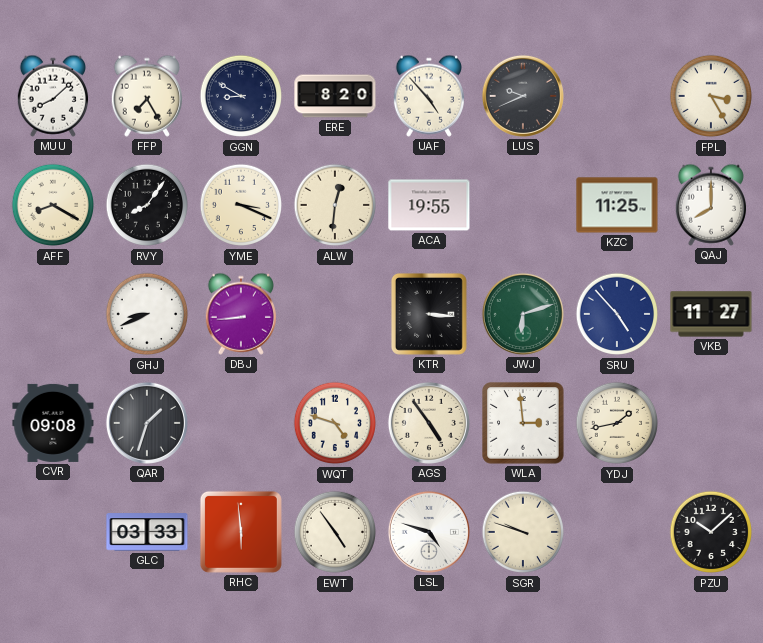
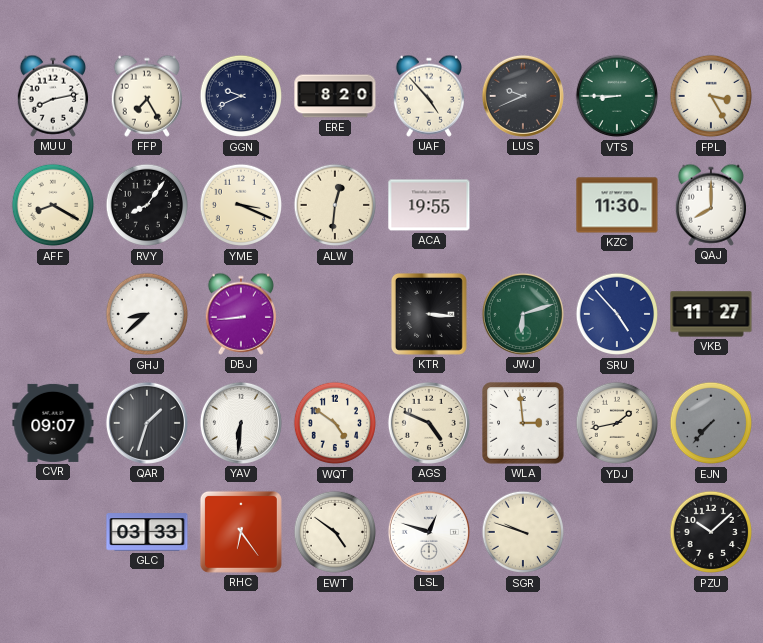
MUU: 8:08 -> 8:13 (52, 96)
GGN: 8:50 -> 9:41 (241, 96)
VTS: none -> 8:45 (617, 96)
KZC: 11:25 -> 11:30 (617, 205)
GHJ: 8:41 -> 8:38 (147, 314)
CVR: 09:08 -> 09:07 (53, 423)
YAV: none -> 6:31 (241, 423)
WQT: 4:48 -> 4:51 (335, 423)
AGS: 4:54 -> 4:49 (429, 423)
EJN: none -> 7:37 (711, 423)
RHC: 5:59 -> 6:24 (241, 532)
EWT: 4:54 -> 4:51 (335, 532)
LSL: 4:48 -> 12:48 (429, 532)
